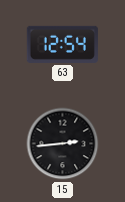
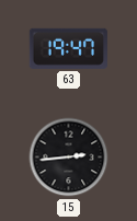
63: 12:54 -> 19:47 (68, 48)
